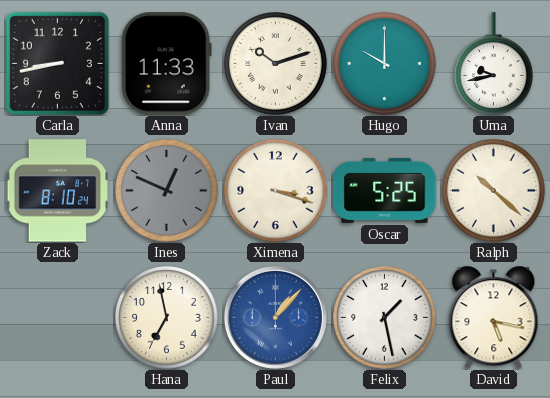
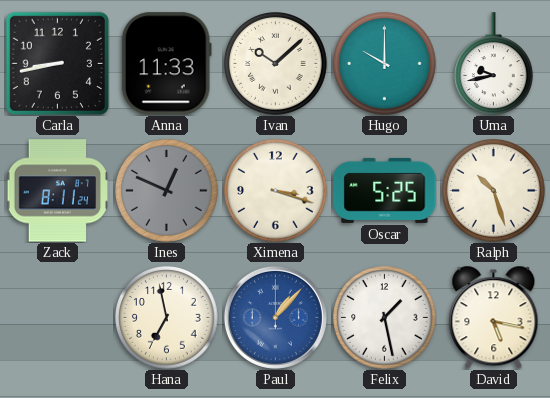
Ivan: 10:12 -> 10:08 (276, 64)
Zack: 8:10 -> 8:11 (58, 191)
Ralph: 10:22 -> 10:27 (494, 191)
